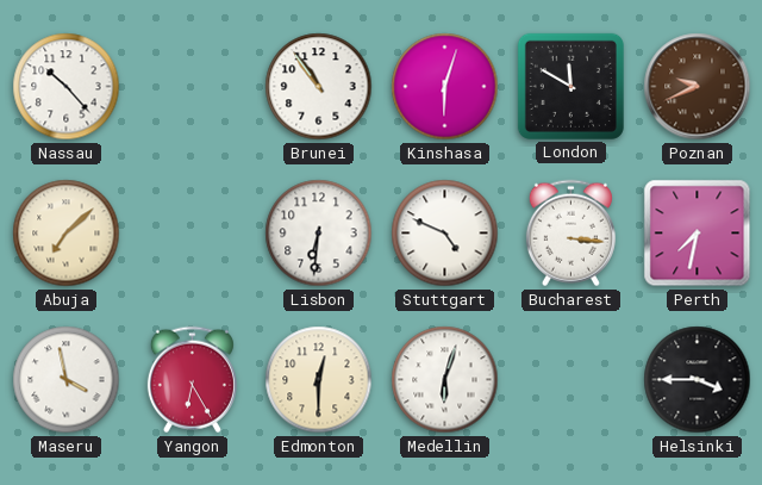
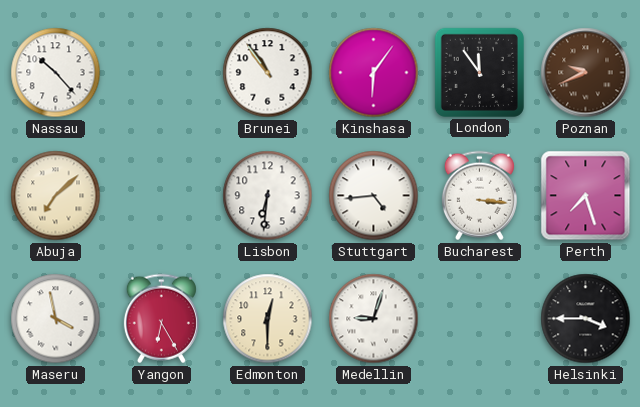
Kinshasa: 6:03 -> 6:06 (374, 73)
London: 11:50 -> 11:54 (479, 72)
Stuttgart: 4:49 -> 4:44 (374, 196)
Perth: 7:32 -> 7:27 (586, 196)
Medellin: 6:03 -> 9:03 (374, 319)
